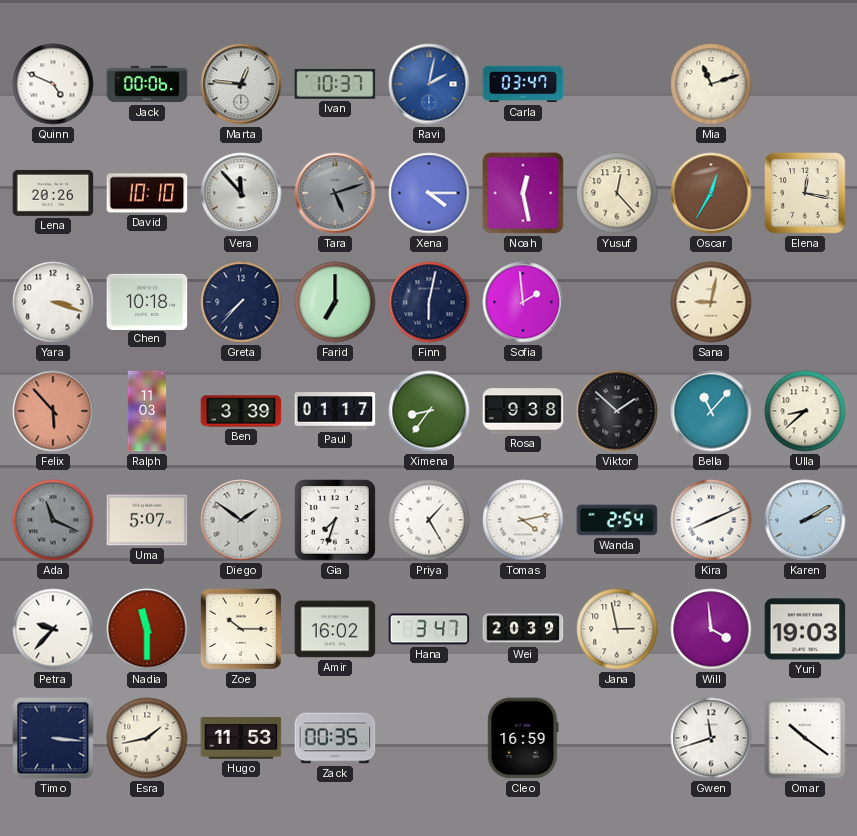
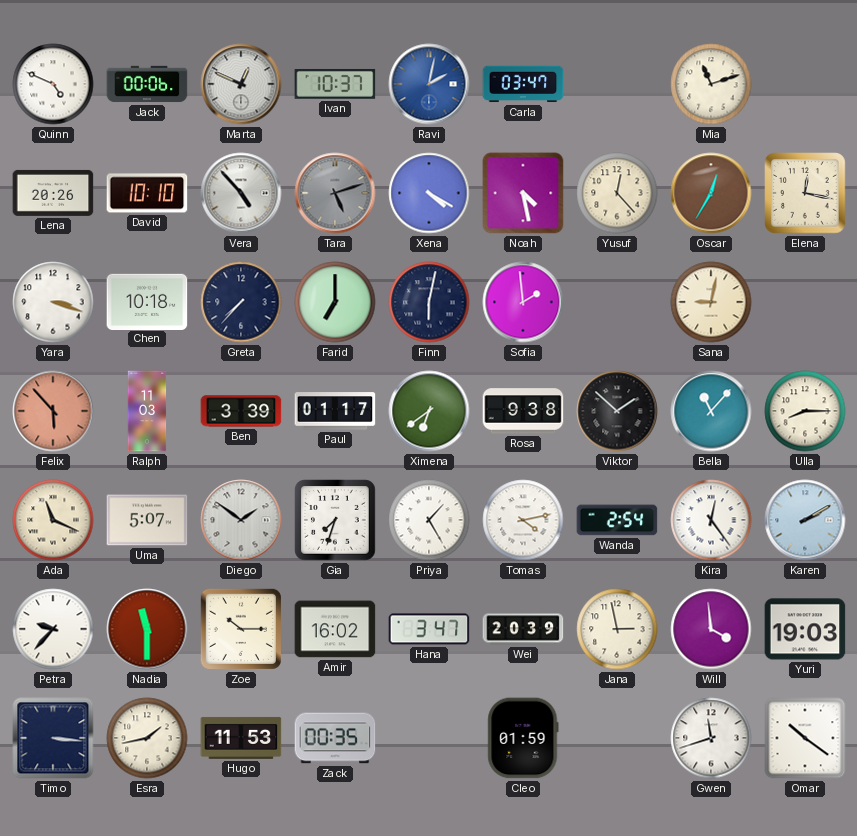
Marta: 12:46 -> 12:49 (241, 84)
Vera: 11:53 -> 4:53 (241, 193)
Xena: 4:15 -> 4:20 (429, 193)
Noah: 12:28 -> 4:28 (523, 193)
Ximena: 8:36 -> 6:39 (429, 411)
Ulla: 8:38 -> 8:15 (805, 411)
Ada dial: grey -> cream (53, 520)
Kira: 8:11 -> 12:24 (711, 520)
Cleo: 16:59 -> 01:59 (523, 738)
